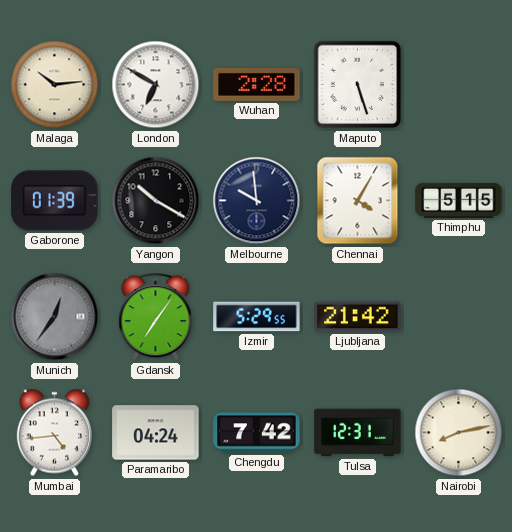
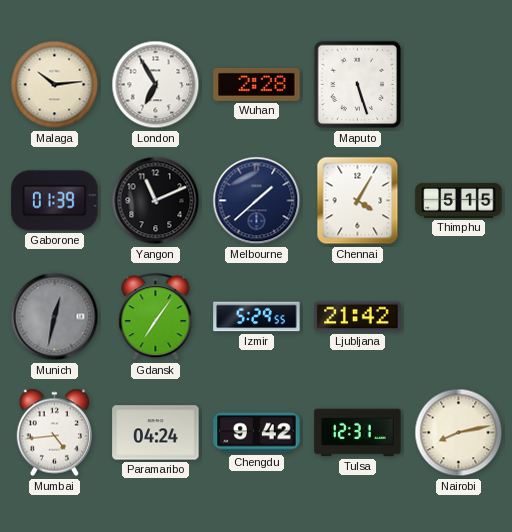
London: 6:50 -> 6:55 (156, 85)
Yangon: 10:20 -> 11:11 (156, 201)
Melbourne: 9:59 -> 1:38 (257, 201)
Munich: 12:36 -> 12:32 (55, 317)
Chengdu: 7:42 -> 9:42 (257, 433)
